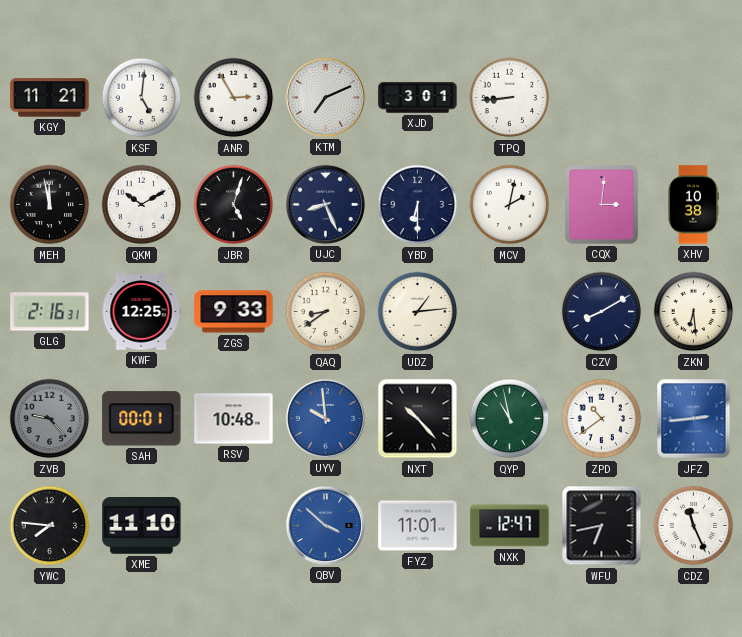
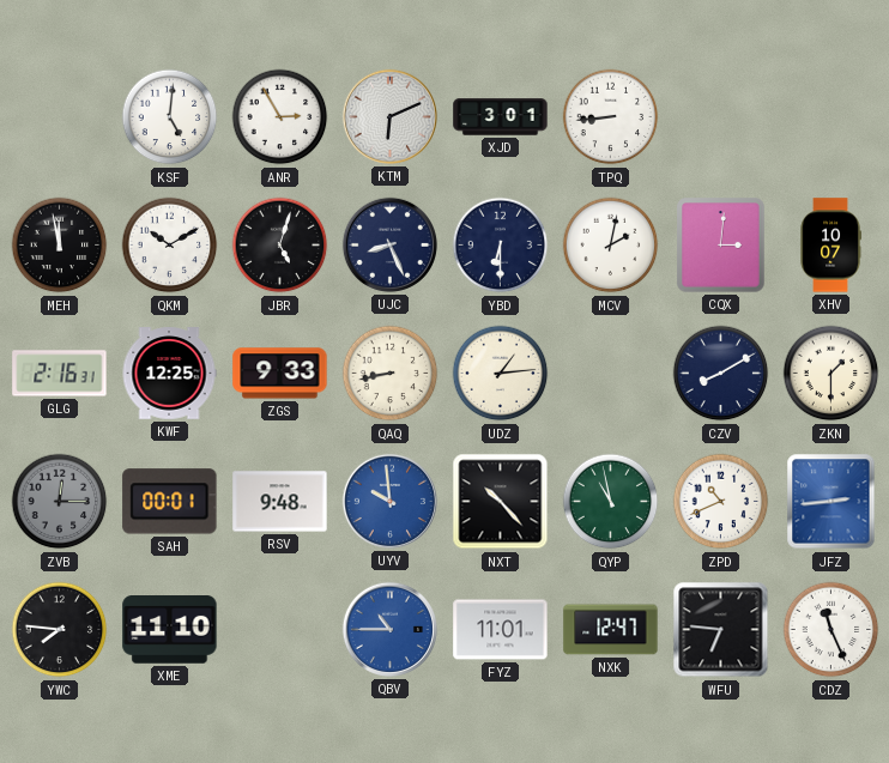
KGY: 11:21 -> none (50, 98)
KTM: 7:11 -> 6:11 (389, 116)
XHV: 10:38 -> 10:07 (830, 246)
QAQ: 8:39 -> 8:43 (391, 374)
ZKN: 6:29 -> 1:30 (831, 374)
ZVB: 9:23 -> 12:15 (60, 502)
RSV: 10:48 -> 9:48 (280, 502)
ZPD: 10:39 -> 10:41 (721, 502)
QBV: 3:52 -> 10:45 (389, 629)
WFU: 6:43 -> 6:46 (721, 630)
